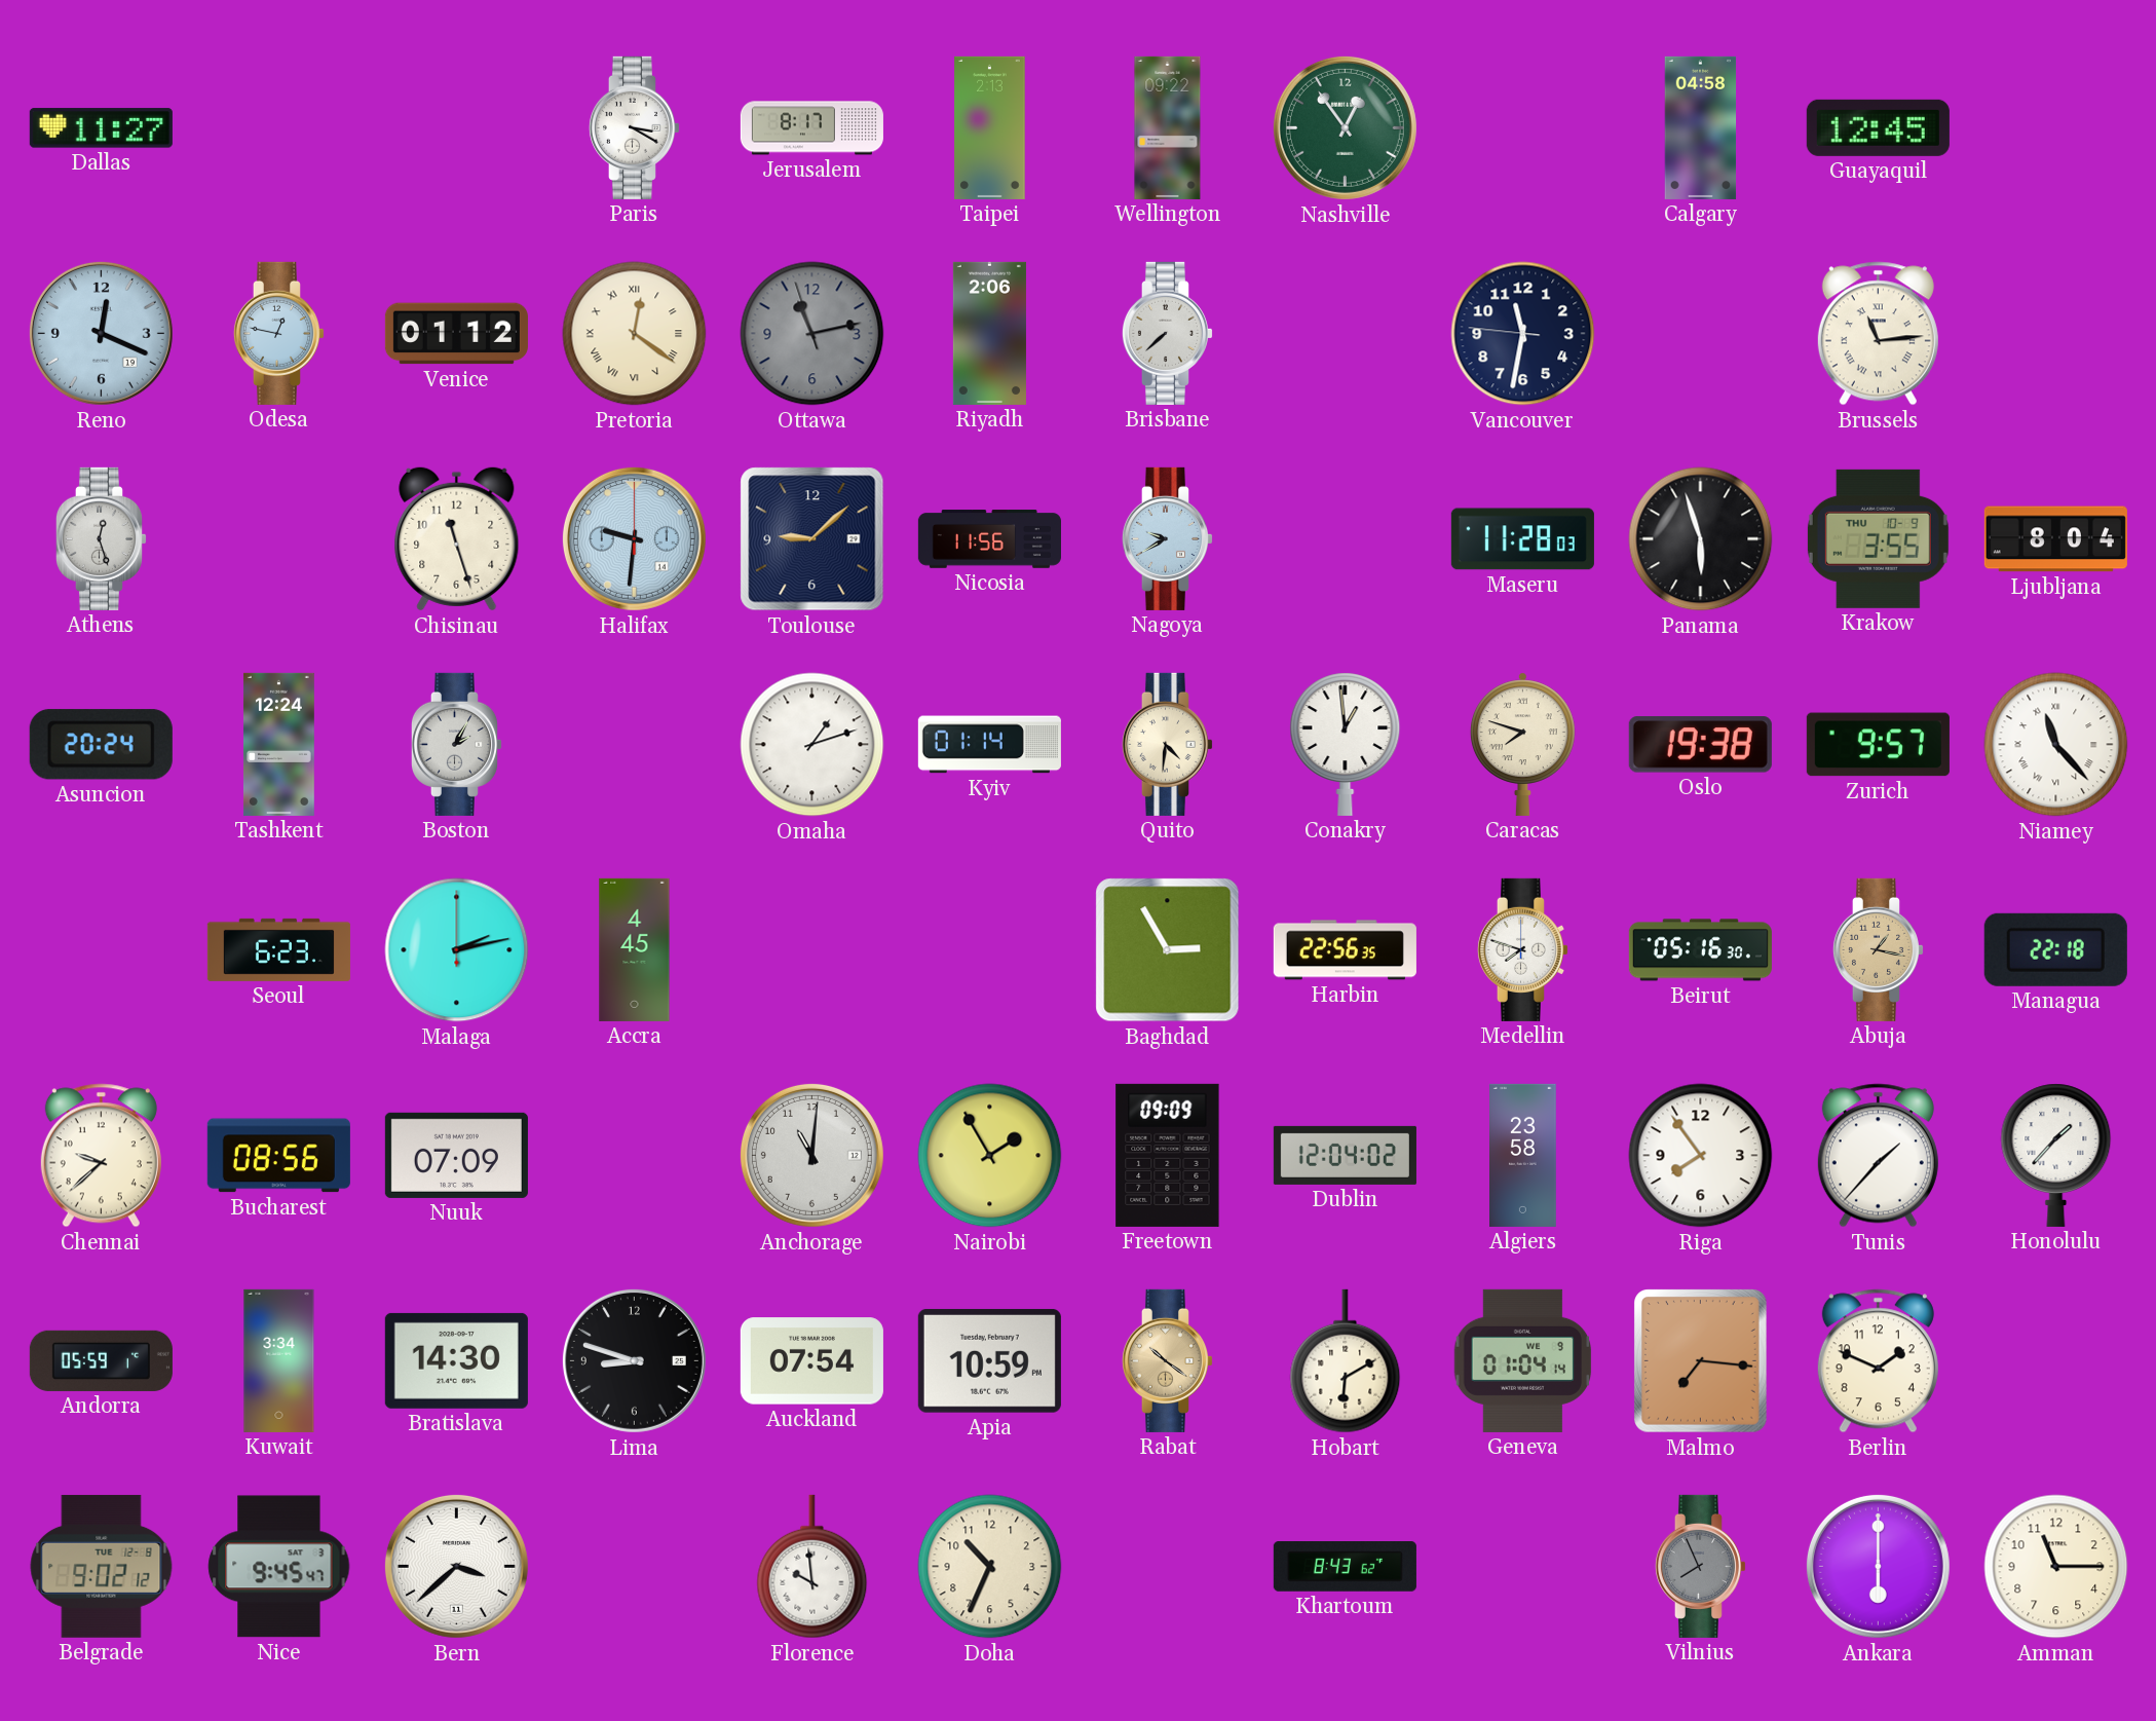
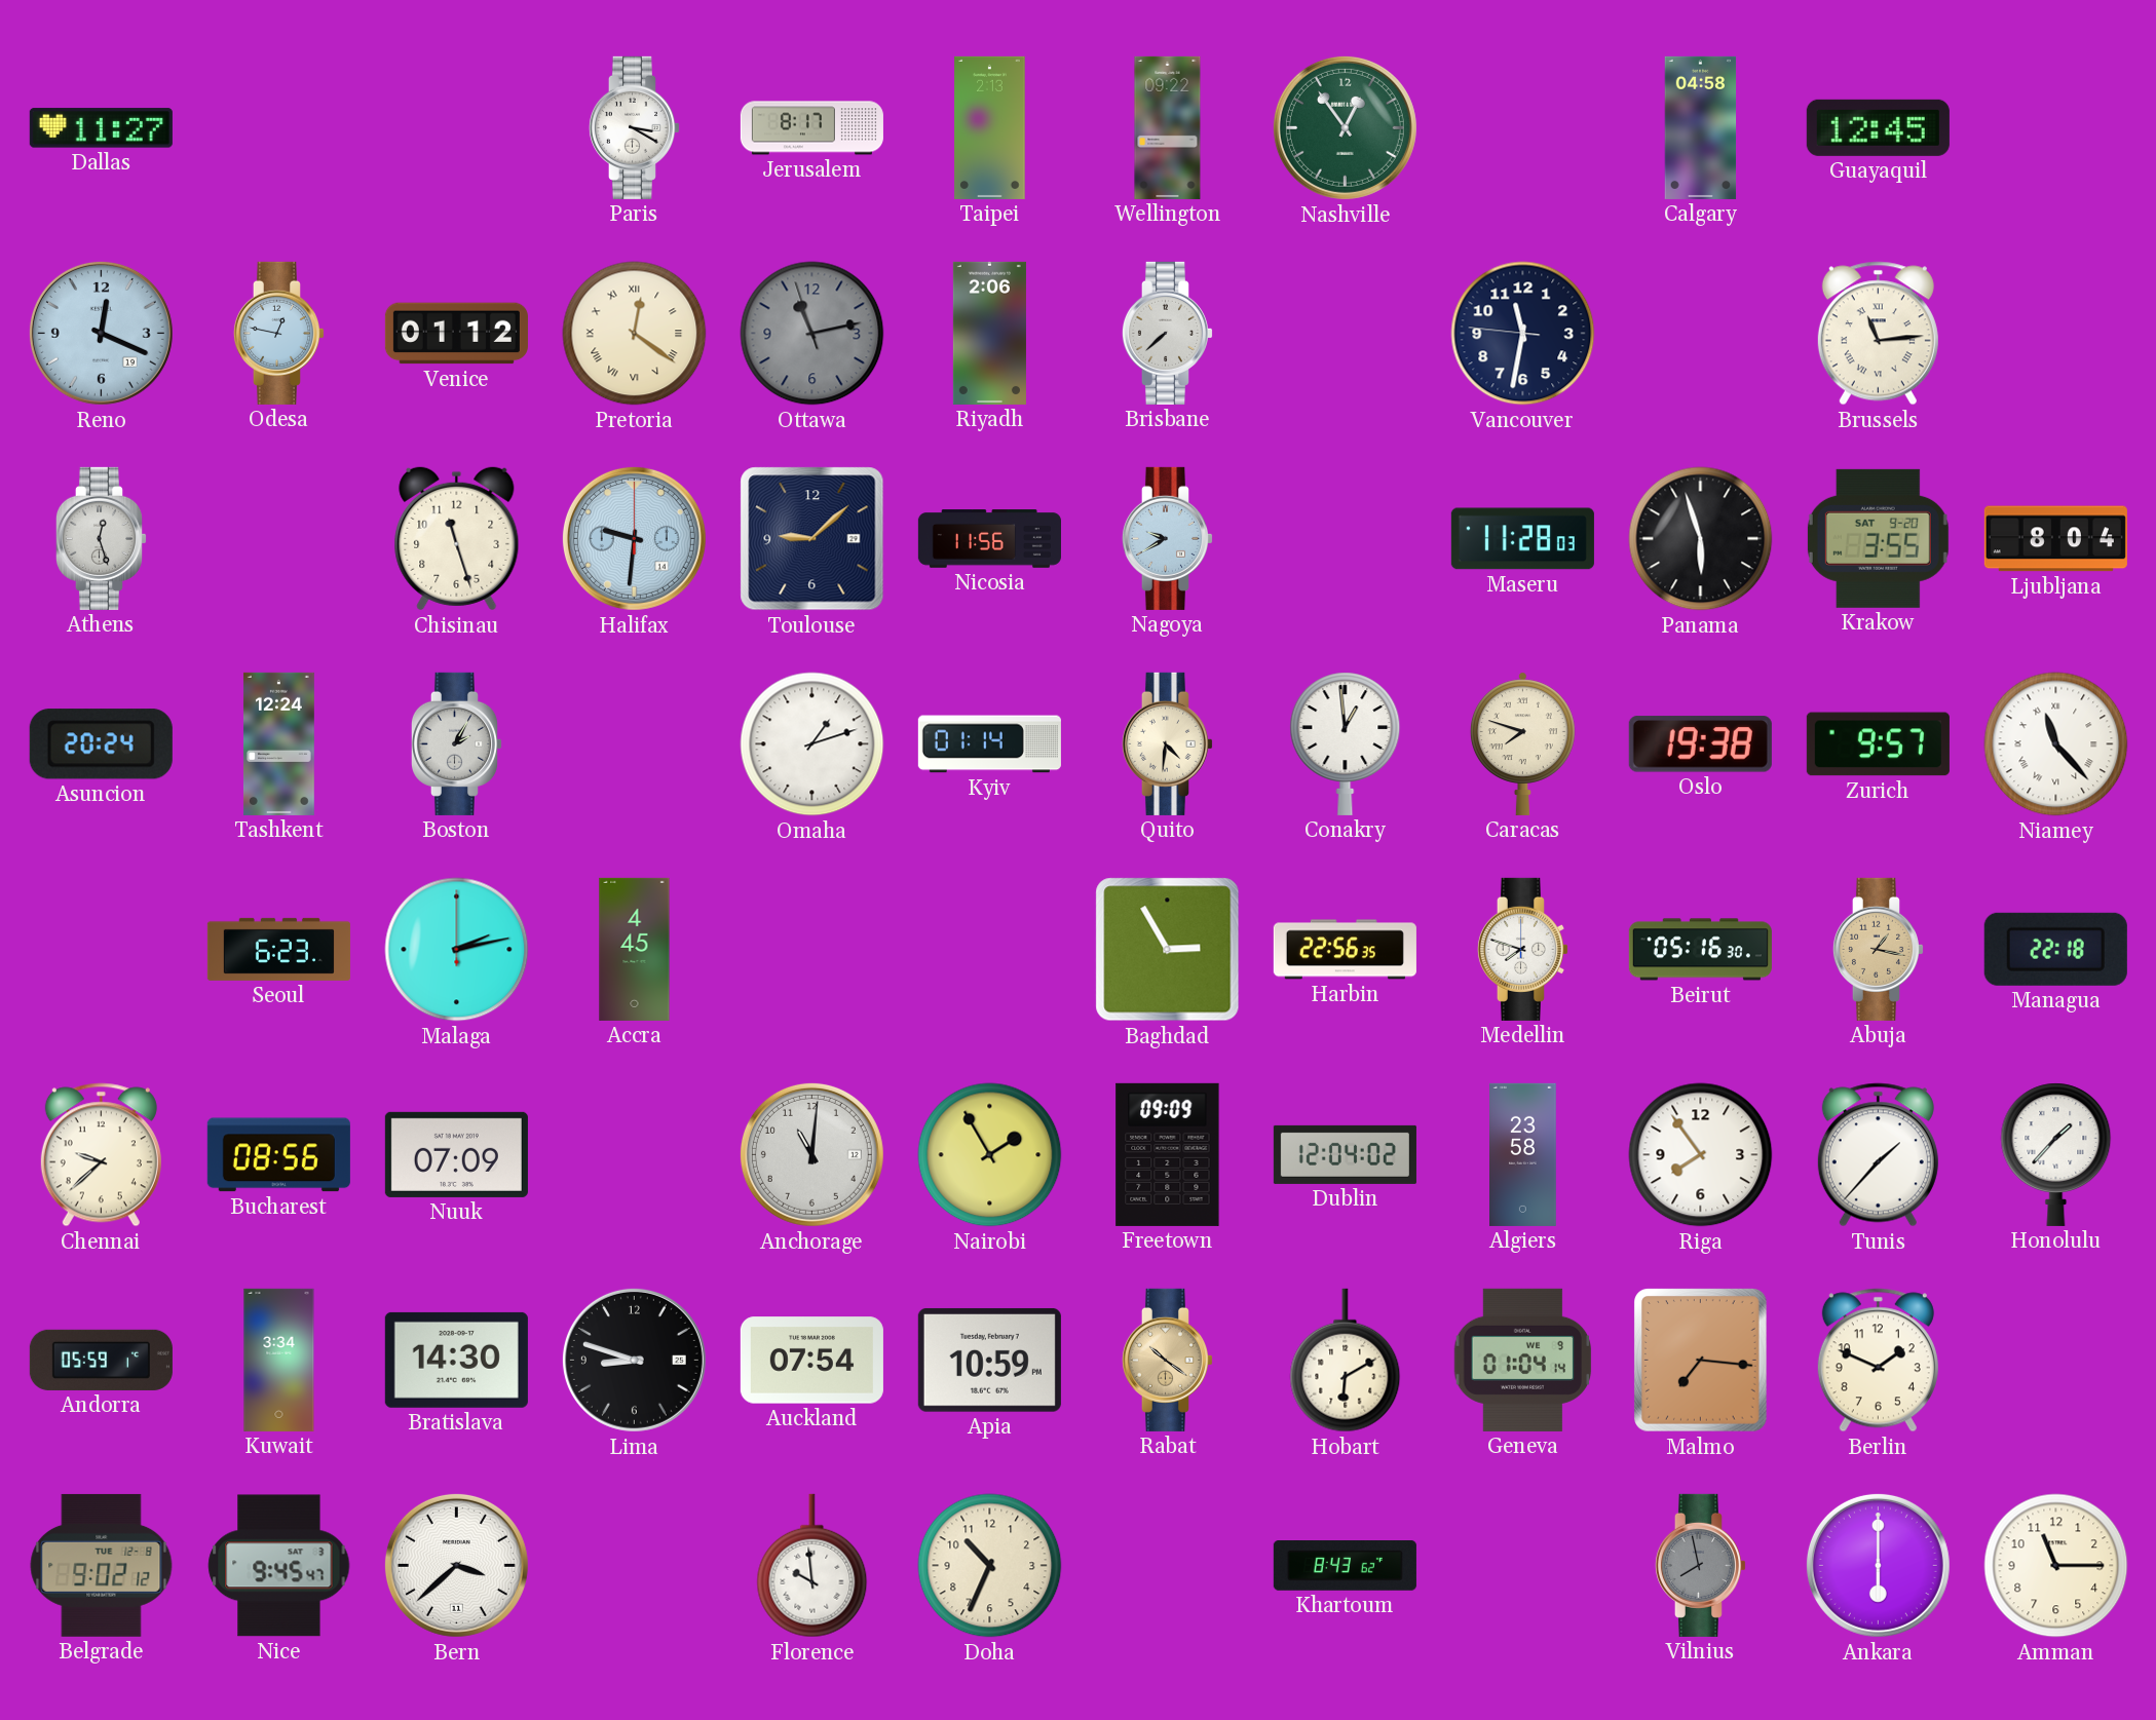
Krakow date: THU 10-9 -> SAT 9-20 (1878, 538)
Vilnius: 7:56 -> 7:58 (1700, 1565)
